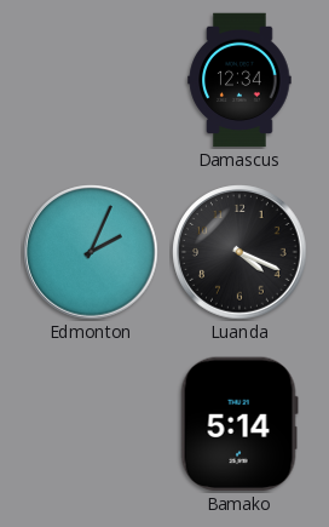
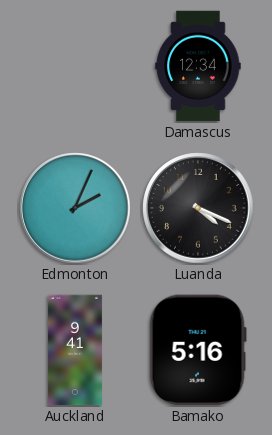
Auckland: none -> 9:41 (75, 350)
Bamako: 5:14 -> 5:16 (198, 350)
